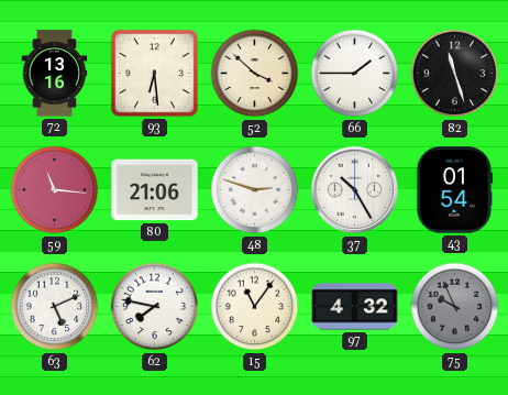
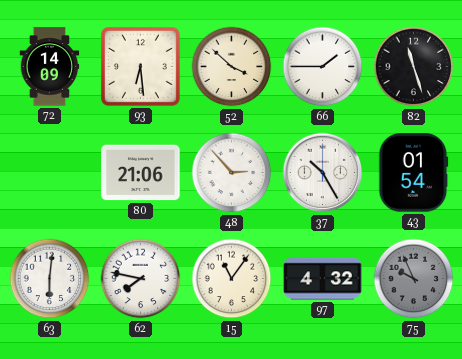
72: 13:16 -> 14:09 (50, 67)
59: 11:16 -> none (55, 190)
48: 2:48 -> 2:53 (232, 173)
63: 5:11 -> 6:01 (50, 279)
